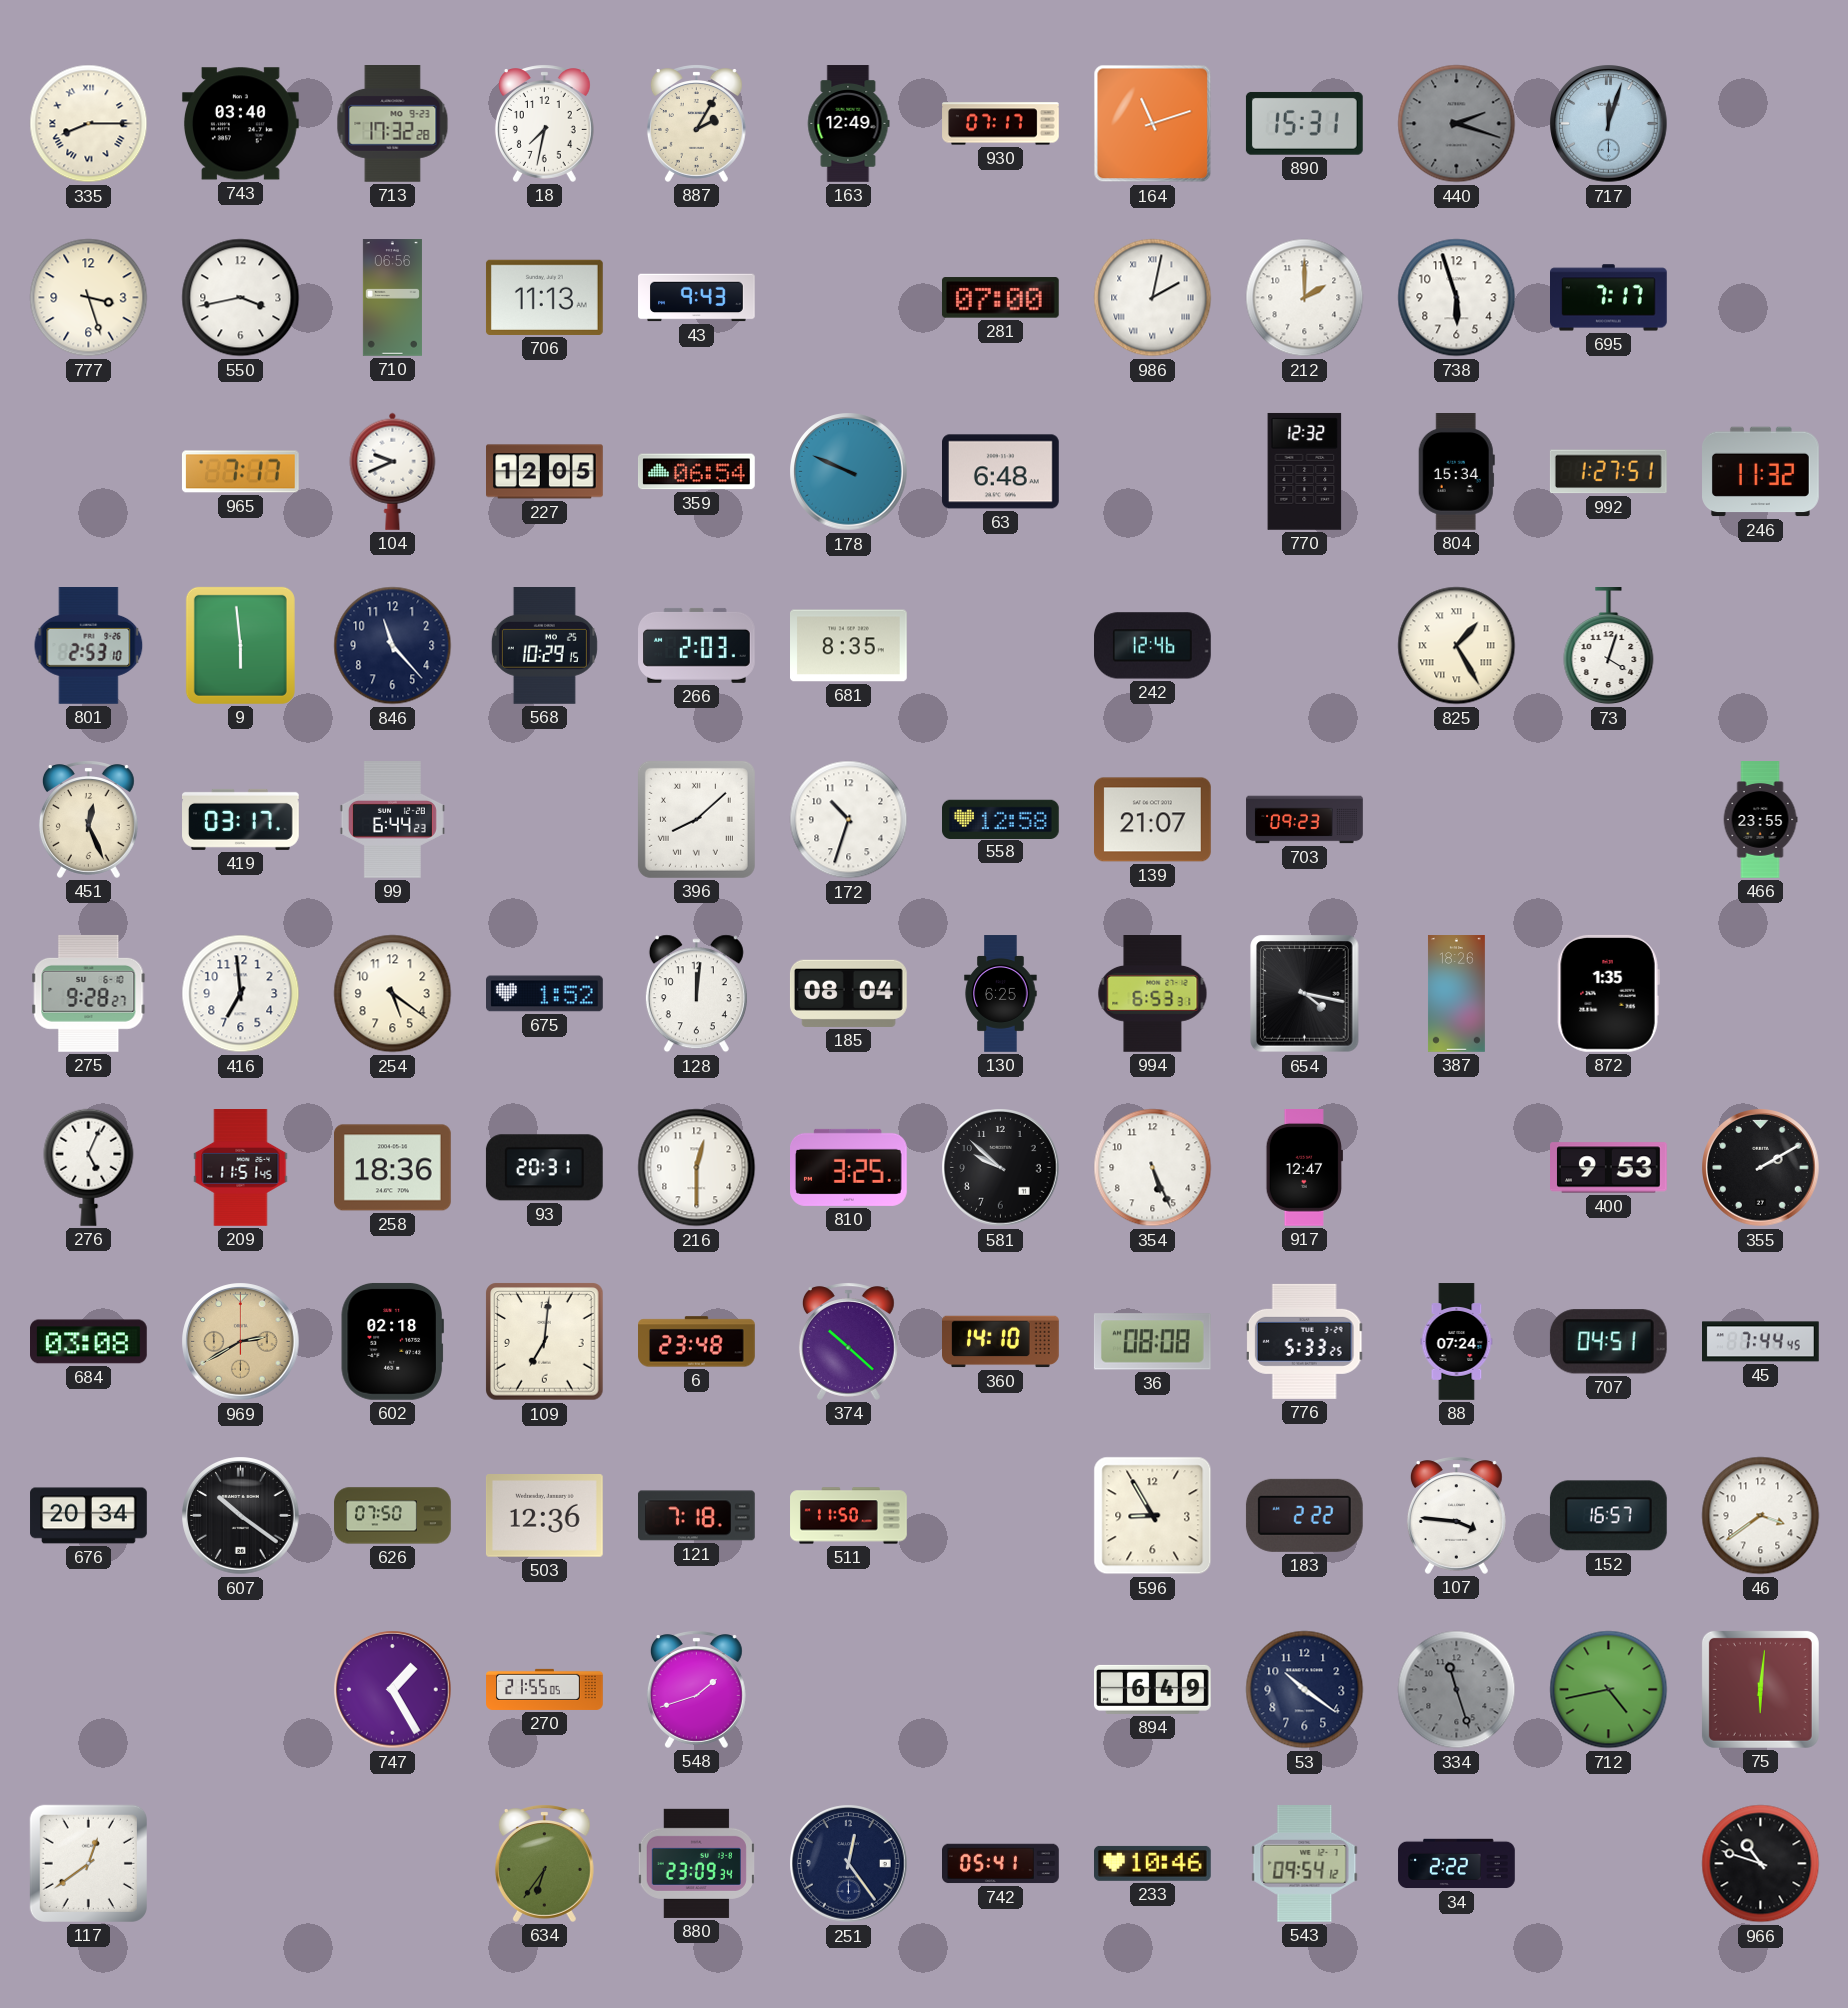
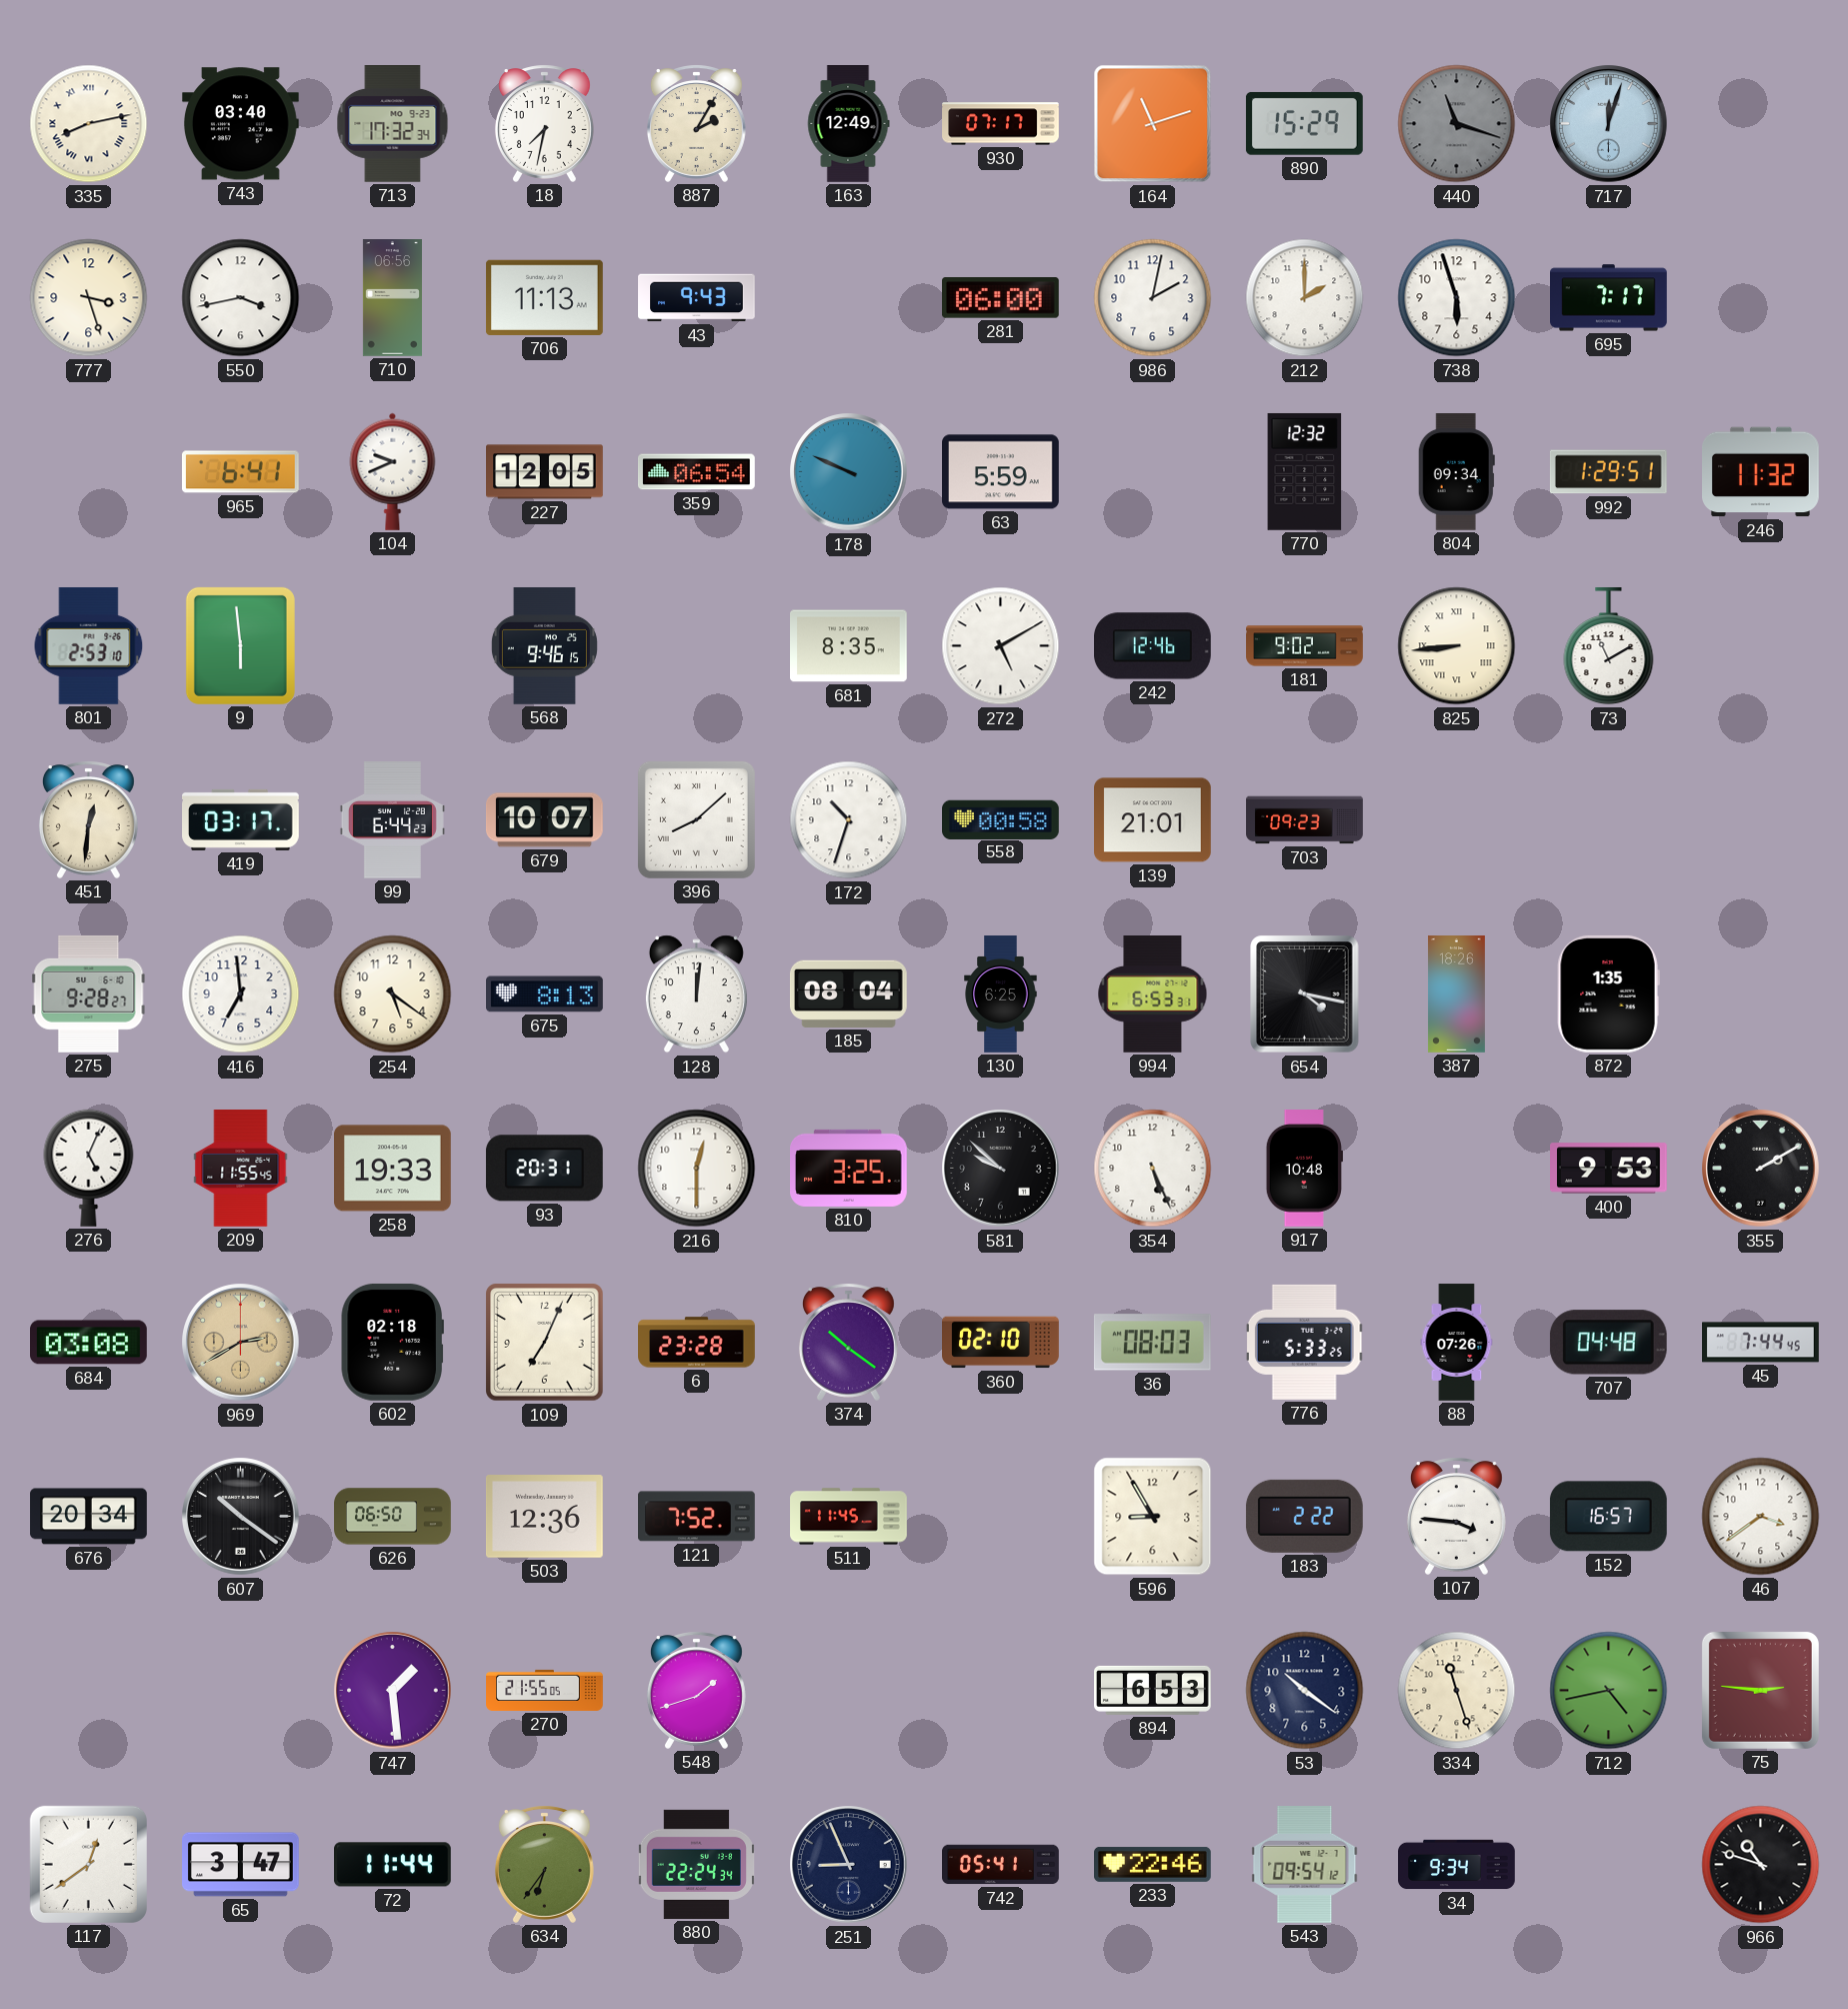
335: 8:15 -> 8:13 (89, 124)
713: 17:32:28 -> 17:32:34 (393, 124)
890: 15:31 -> 15:29 (1304, 123)
440: 2:18 -> 11:18 (1457, 124)
281: 07:00 -> 06:00 (1000, 298)
986 numerals: Roman -> Arabic (1153, 298)
965: 7:17 -> 6:41 (240, 472)
63: 6:48 -> 5:59 (1001, 472)
804: 15:34 -> 09:34 (1456, 472)
992: 1:27 -> 1:29 (1608, 472)
846: 11:23 -> none (393, 646)
568: 10:29 -> 9:46 (544, 646)
266: 2:03 -> none (697, 645)
272: none -> 5:10 (1001, 646)
181: none -> 9:02 (1305, 646)
825: 1:25 -> 8:44 (1457, 646)
73: 4:03 -> 11:10 (1609, 647)
451: 12:26 -> 12:31 (88, 819)
679: none -> 10:07 (544, 820)
558: 12:58 -> 00:58 (1001, 819)
139: 21:07 -> 21:01 (1153, 820)
466: 23:55 -> none (1760, 820)
675: 1:52 -> 8:13 (545, 994)
209: 11:51 -> 11:55 (241, 1169)
258: 18:36 -> 19:33 (393, 1169)
917: 12:47 -> 10:48 (1304, 1169)
109: 7:01 -> 7:04 (545, 1343)
6: 23:48 -> 23:28 (697, 1343)
374: 10:22 -> 10:21 (848, 1342)
360: 14:10 -> 02:10 (1001, 1343)
36: 08:08 -> 08:03 (1152, 1343)
88: 07:24 -> 07:26 (1457, 1343)
707: 04:51 -> 04:48 (1608, 1343)
626: 07:50 -> 06:50 (393, 1517)
121: 7:18 -> 7:52 (697, 1517)
511: 11:50 -> 11:45 (849, 1517)
747: 1:25 -> 1:29 (393, 1691)
894: 6:49 -> 6:53 (1153, 1690)
334 dial: grey -> cream (1457, 1691)
75: 6:01 -> 2:46 (1760, 1690)
65: none -> 3:47 (241, 1865)
72: none -> 11:44 (393, 1865)
880: 23:09 -> 22:24 (696, 1864)
251: 12:24 -> 8:56 (849, 1865)
233: 10:46 -> 22:46 (1153, 1864)
34: 2:22 -> 9:34 (1457, 1865)
